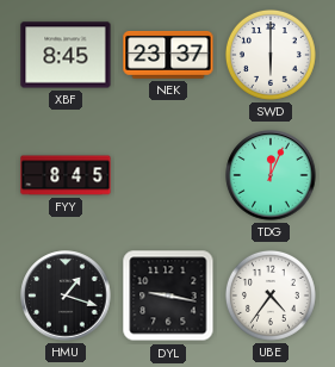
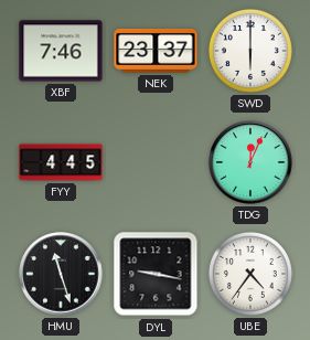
XBF: 8:45 -> 7:46 (61, 51)
FYY: 8:45 -> 4:45 (61, 162)
HMU: 1:18 -> 11:27 (61, 274)
